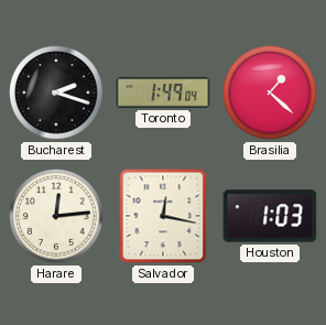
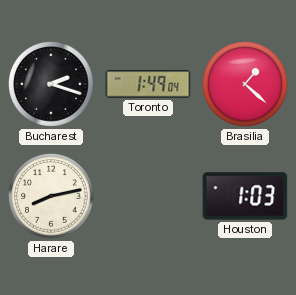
Harare: 12:14 -> 8:13 (51, 196)
Salvador: 12:17 -> none (163, 216)
